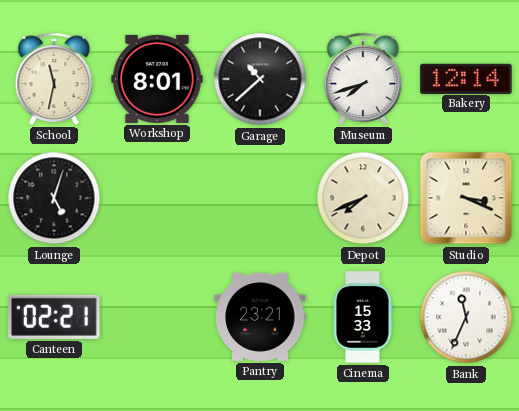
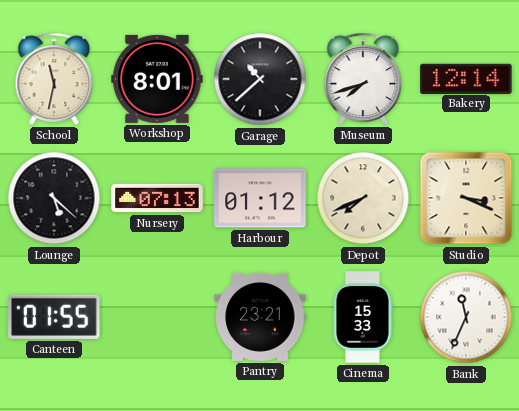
Lounge: 5:03 -> 5:22 (54, 198)
Nursery: none -> 07:13 (157, 198)
Harbour: none -> 01:12 (260, 198)
Canteen: 02:21 -> 01:55 (54, 317)
